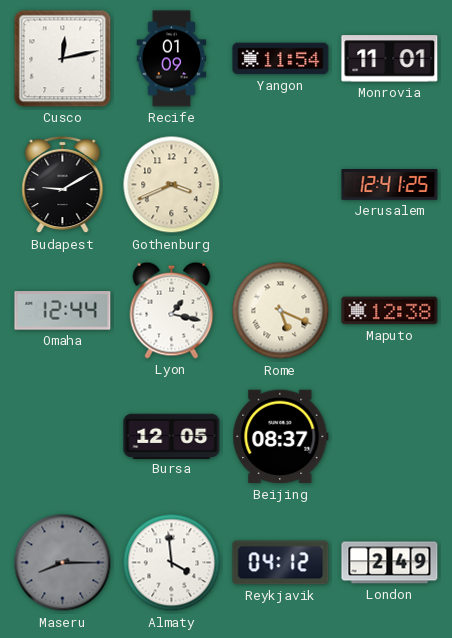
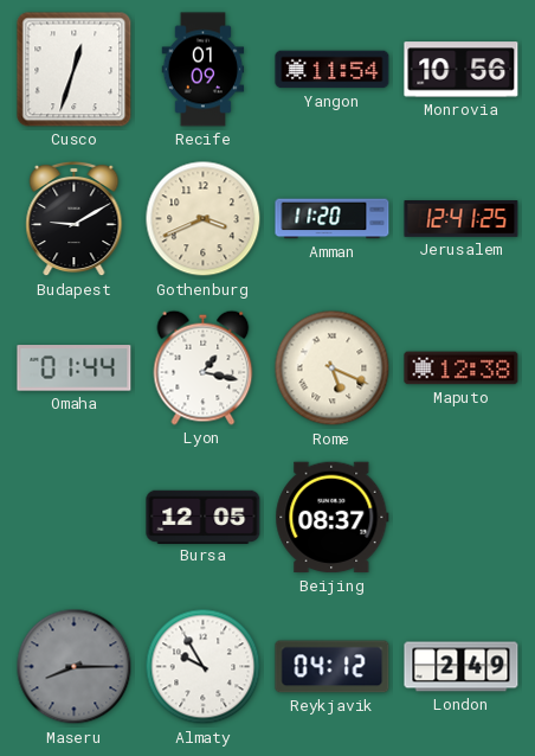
Cusco: 12:13 -> 12:33 (75, 70)
Monrovia: 11:01 -> 10:56 (462, 70)
Amman: none -> 11:20 (333, 219)
Omaha: 12:44 -> 01:44 (75, 369)
Almaty: 3:59 -> 9:55 (204, 667)
